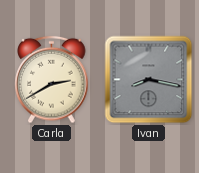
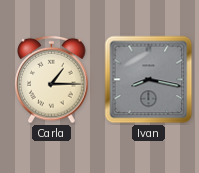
Carla: 2:40 -> 1:15 (52, 80)
